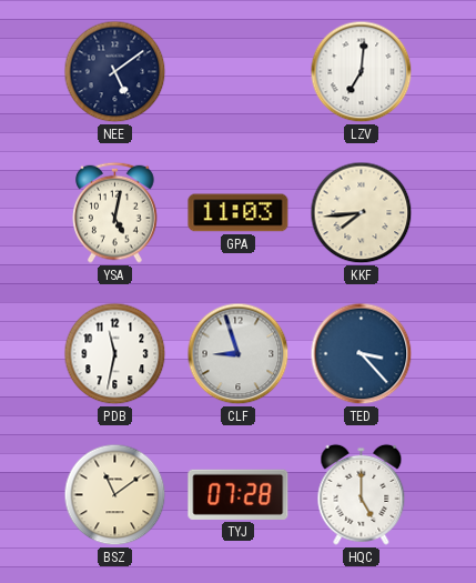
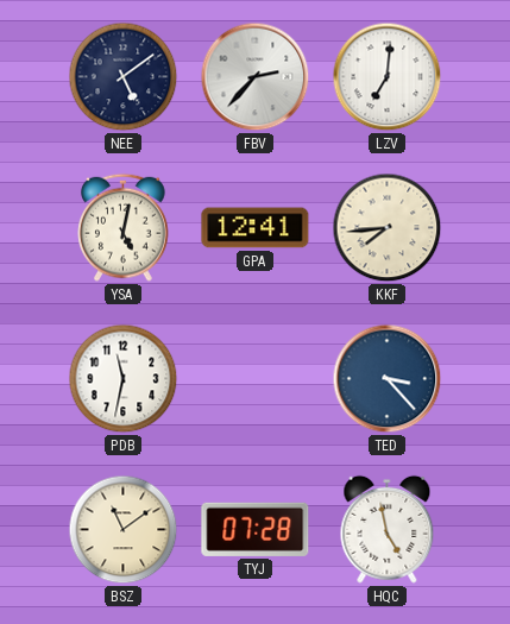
FBV: none -> 2:37 (256, 77)
GPA: 11:03 -> 12:41 (256, 228)
CLF: 8:57 -> none (239, 354)
HQC: 5:00 -> 4:58 (388, 529)
